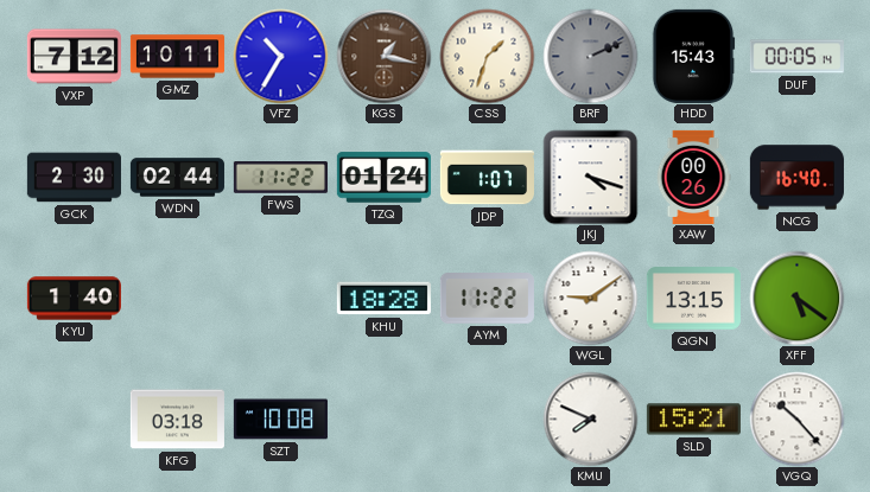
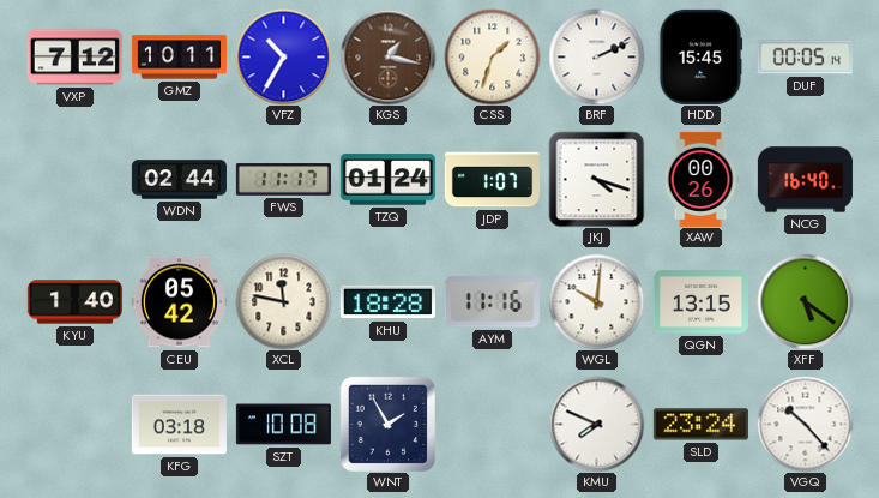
BRF dial: grey -> white (596, 56)
HDD: 15:43 -> 15:45 (700, 56)
GCK: 2:30 -> none (74, 178)
FWS: 11:22 -> 11:17 (283, 180)
CEU: none -> 05:42 (179, 302)
XCL: none -> 11:47 (283, 301)
AYM: 11:22 -> 11:16 (492, 302)
WGL: 9:09 -> 10:01 (596, 301)
WNT: none -> 1:55 (387, 424)
SLD: 15:21 -> 23:24 (700, 425)
